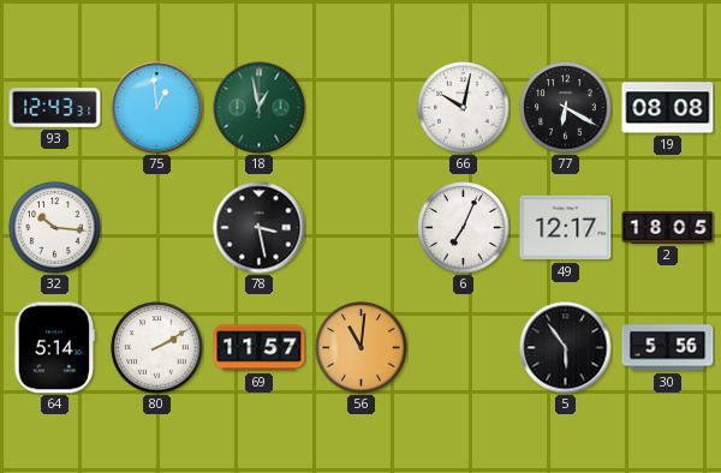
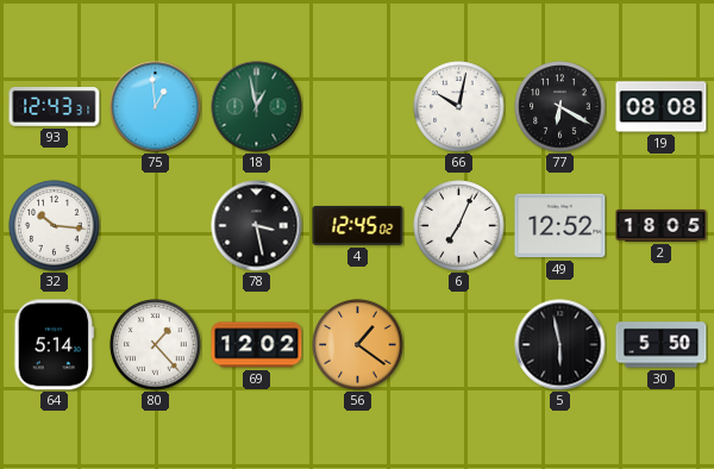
4: none -> 12:45 (358, 225)
49: 12:17 -> 12:52 (560, 226)
80: 2:10 -> 1:23 (156, 345)
69: 11:57 -> 12:02 (257, 345)
56: 11:01 -> 1:21 (358, 345)
5: 5:54 -> 5:58 (560, 345)
30: 5:56 -> 5:50 (662, 345)
